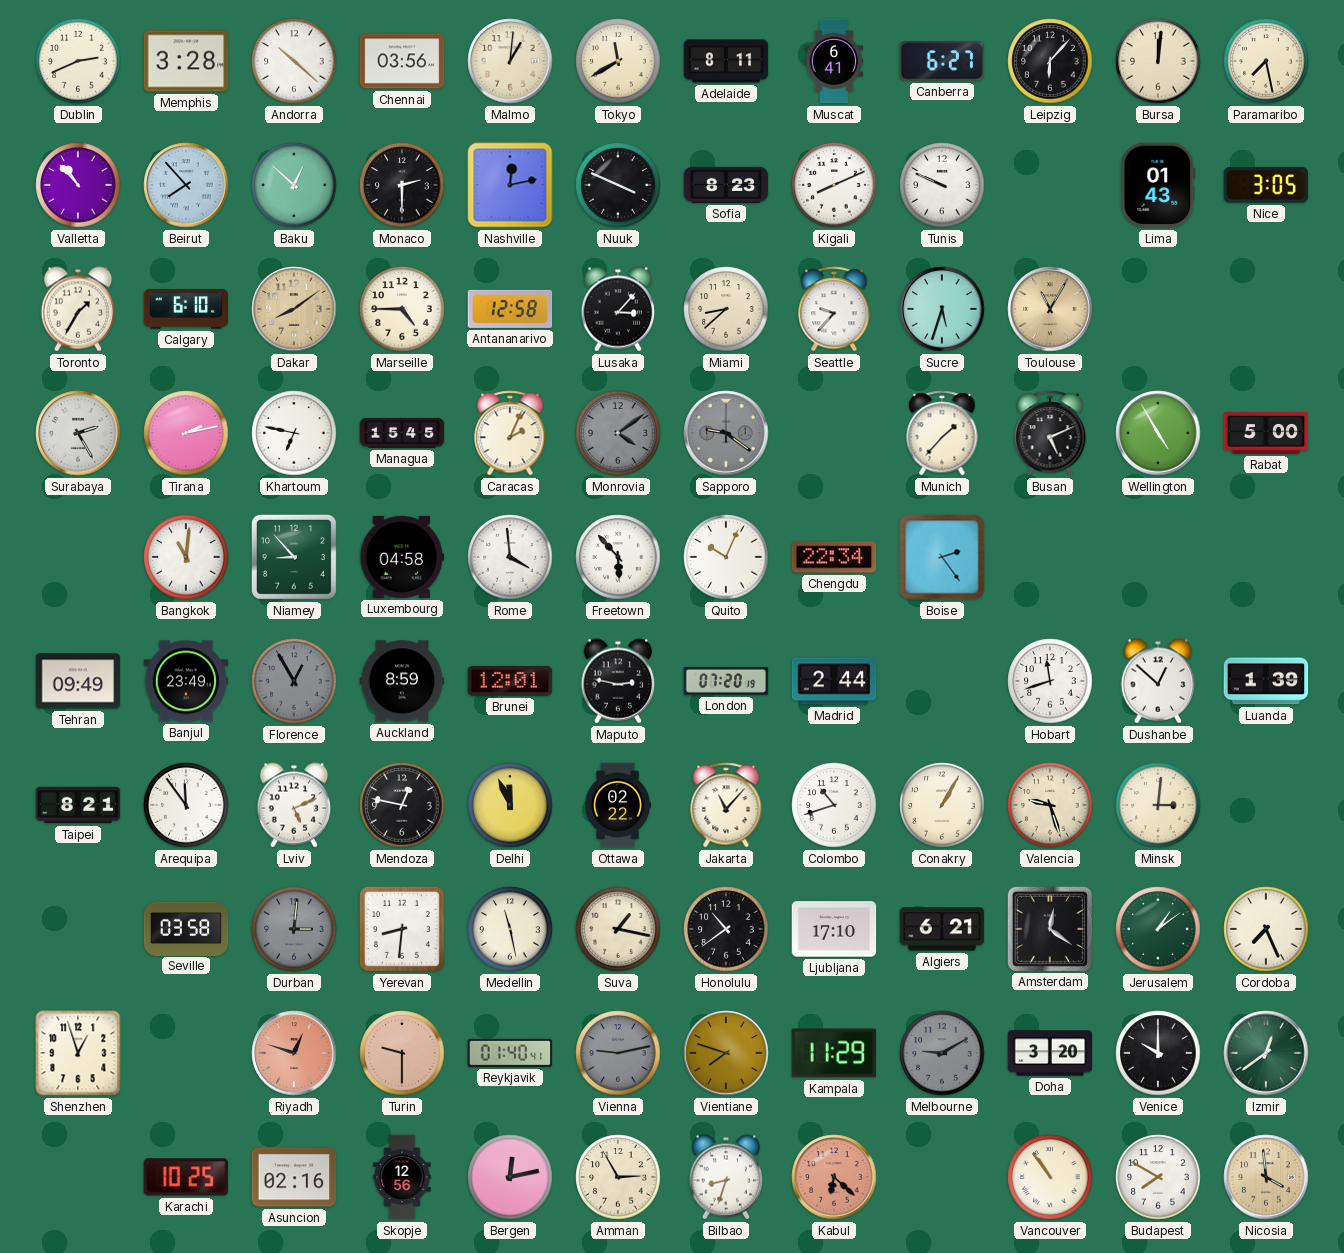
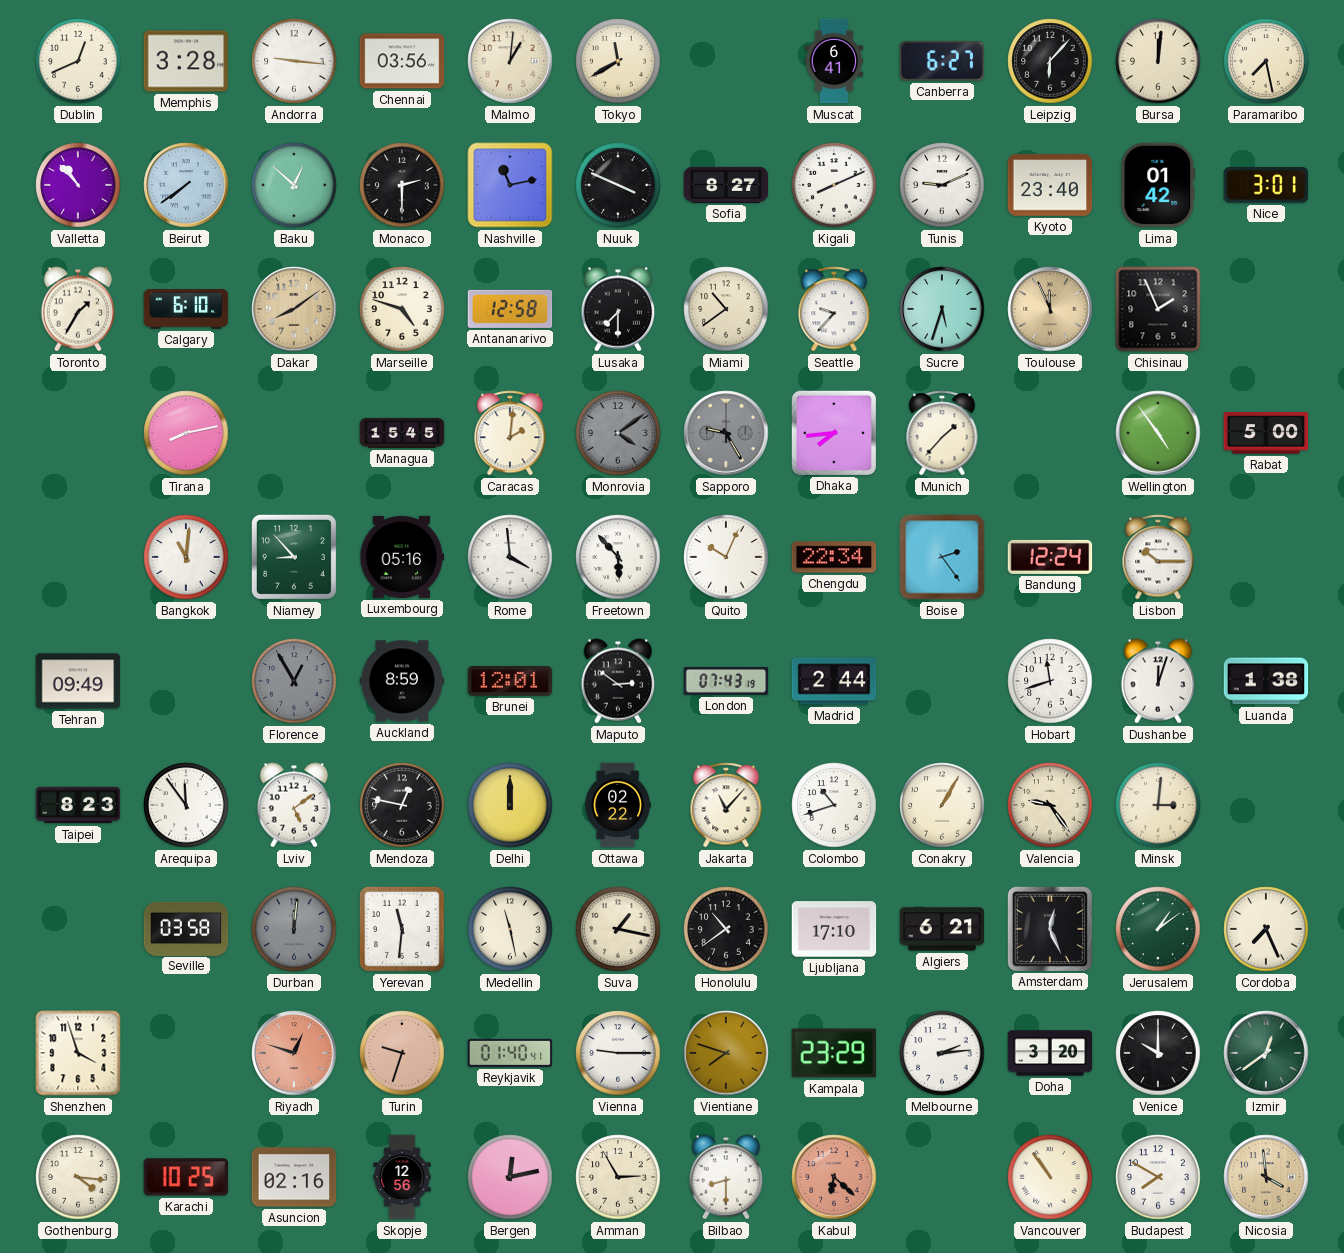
Dublin: 2:41 -> 12:41 (78, 61)
Andorra: 10:22 -> 9:16 (294, 61)
Adelaide: 8:11 -> none (726, 61)
Beirut: 7:53 -> 7:39 (186, 185)
Nashville: 12:13 -> 11:13 (510, 185)
Sofia: 8:23 -> 8:27 (726, 185)
Tunis: 9:49 -> 9:11 (942, 185)
Kyoto: none -> 23:40 (1050, 185)
Lima: 01:43 -> 01:42 (1158, 185)
Nice: 3:05 -> 3:01 (1266, 185)
Marseille: 4:45 -> 4:48 (402, 309)
Lusaka: 3:07 -> 7:30 (618, 309)
Miami: 8:38 -> 10:39 (726, 309)
Toulouse: 11:05 -> 11:56 (1050, 309)
Chisinau: none -> 1:56 (1158, 309)
Surabaya: 2:25 -> none (78, 433)
Tirana: 2:13 -> 8:13 (186, 433)
Khartoum: 6:47 -> none (294, 433)
Caracas: 2:04 -> 2:01 (510, 433)
Sapporo: 9:21 -> 9:25 (726, 433)
Dhaka: none -> 7:44 (833, 432)
Busan: 5:11 -> none (1050, 433)
Wellington: 4:55 -> 4:54 (1158, 433)
Luxembourg: 04:58 -> 05:16 (402, 557)
Bandung: none -> 12:24 (1050, 557)
Lisbon: none -> 10:15 (1158, 557)
Banjul: 23:49 -> none (186, 681)
Maputo: 2:47 -> 2:51 (618, 681)
London: 07:20 -> 07:43 (726, 682)
Dushanbe: 12:52 -> 12:03 (1158, 681)
Luanda: 1:39 -> 1:38 (1266, 681)
Taipei: 8:21 -> 8:23 (78, 805)
Lviv: 5:11 -> 5:09 (294, 805)
Delhi: 11:56 -> 12:00 (510, 805)
Valencia: 9:27 -> 9:24 (1050, 805)
Durban: 3:01 -> 12:01 (294, 929)
Yerevan: 8:31 -> 11:31 (402, 929)
Amsterdam: 12:21 -> 12:26 (1049, 928)
Shenzhen: 12:57 -> 3:57 (78, 1053)
Turin: 9:30 -> 9:33 (402, 1053)
Vienna: 9:13 -> 9:15 (618, 1053)
Vienna dial: grey -> white (618, 1053)
Kampala: 11:29 -> 23:29 (834, 1053)
Melbourne: 9:10 -> 2:14 (942, 1053)
Melbourne dial: grey -> white (942, 1053)
Gothenburg: none -> 4:16 (78, 1177)
Bilbao: 8:33 -> 8:30 (726, 1177)
